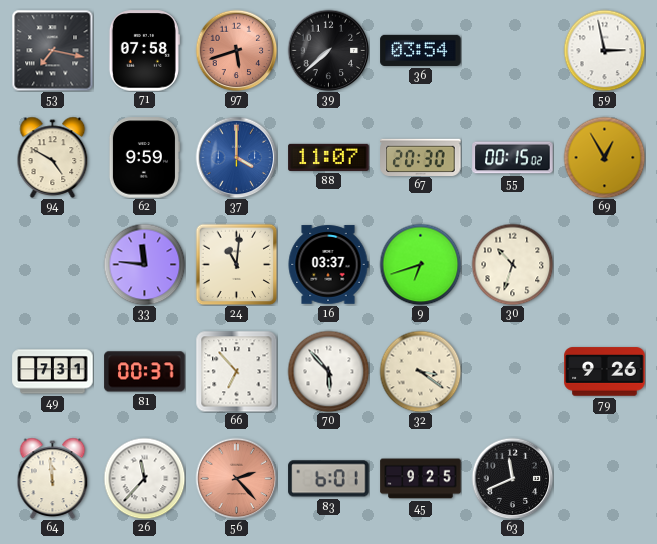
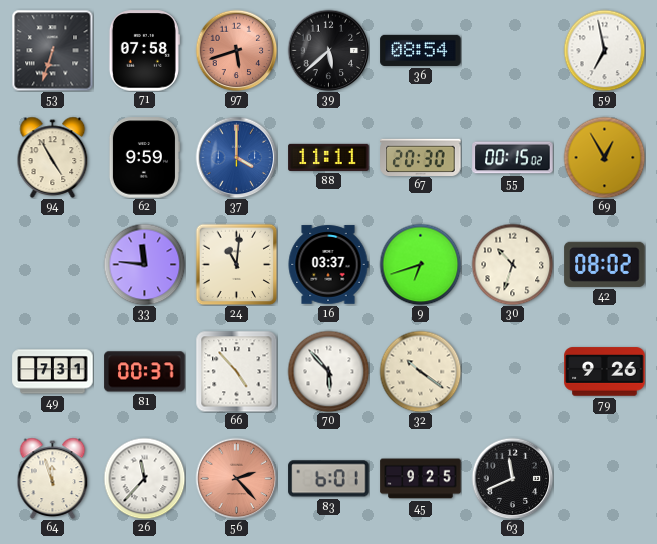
53: 7:17 -> 6:33 (52, 50)
39: 7:38 -> 5:38 (328, 50)
36: 03:54 -> 08:54 (421, 50)
59: 2:58 -> 6:58 (604, 50)
94: 4:50 -> 4:55 (53, 157)
88: 11:07 -> 11:11 (329, 157)
42: none -> 08:02 (605, 264)
66: 6:53 -> 4:53 (236, 372)
32: 3:21 -> 10:21 (420, 371)
64: 11:59 -> 11:57 (53, 478)
